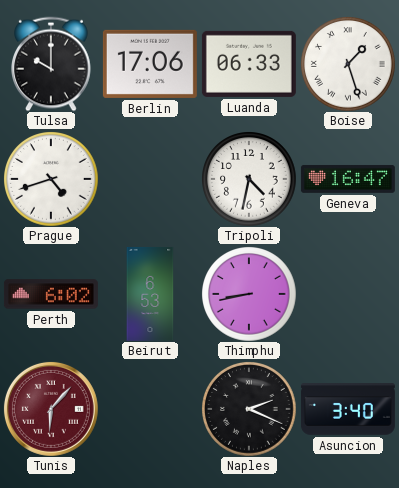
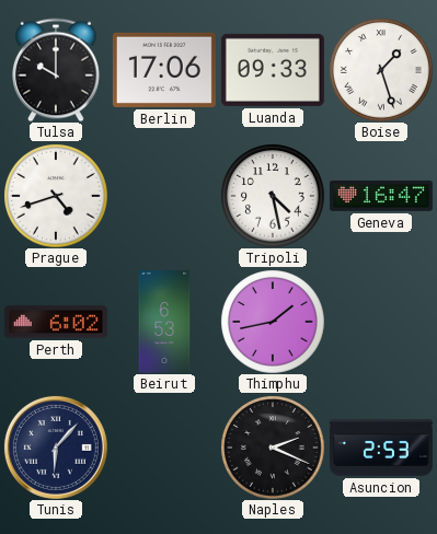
Luanda: 06:33 -> 09:33 (273, 70)
Tripoli: 4:32 -> 4:28 (273, 196)
Thimphu: 8:43 -> 1:43 (273, 322)
Tunis dial: burgundy -> navy (56, 448)
Asuncion: 3:40 -> 2:53 (381, 448)
